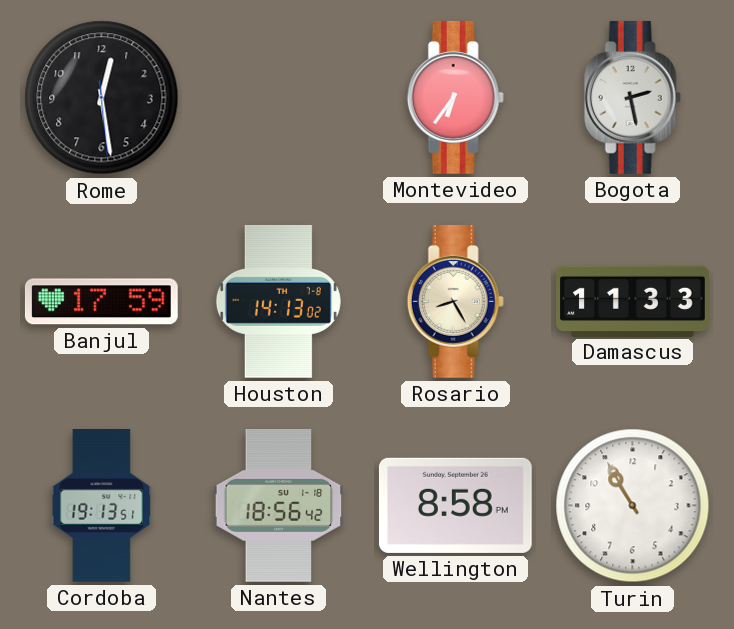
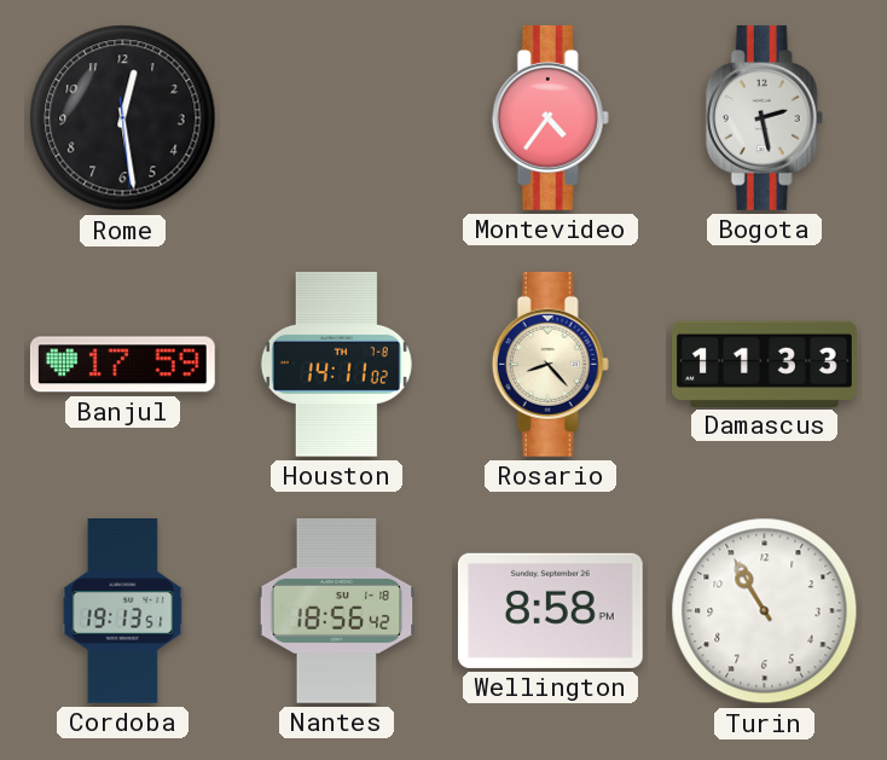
Montevideo: 6:36 -> 4:36 (550, 117)
Houston: 14:13 -> 14:11 (336, 364)
Rosario: 8:25 -> 8:23 (550, 364)
